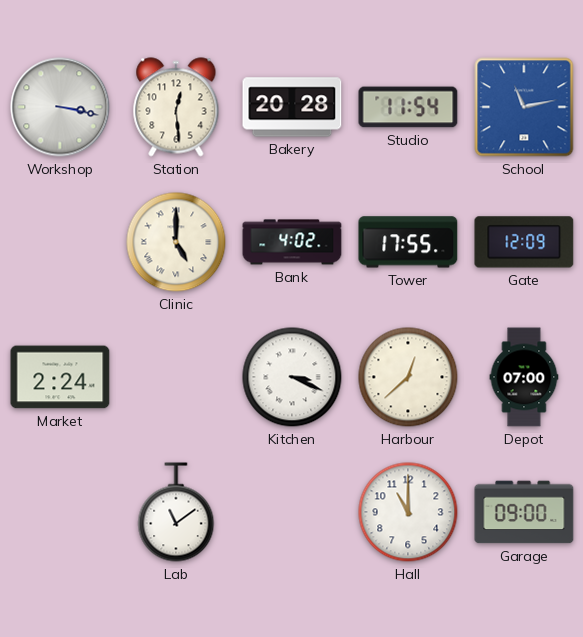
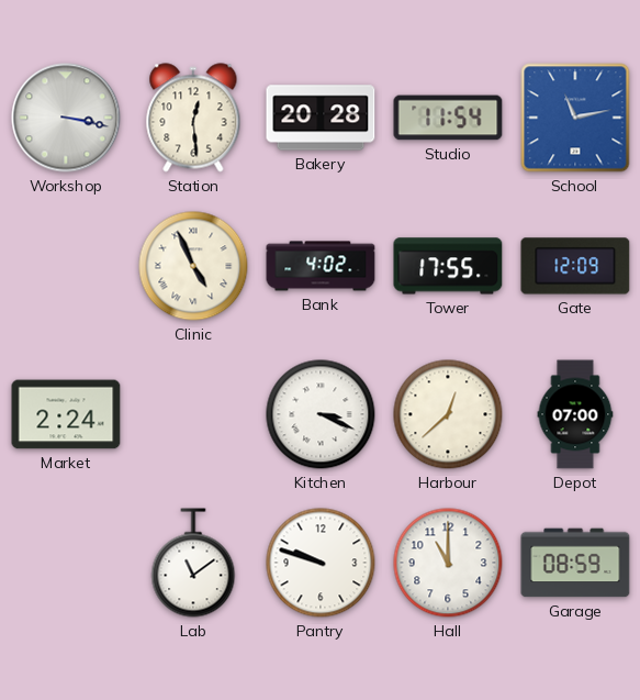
Clinic: 5:00 -> 4:56 (193, 266)
Pantry: none -> 9:48 (321, 563)
Garage: 09:00 -> 08:59 (575, 563)
